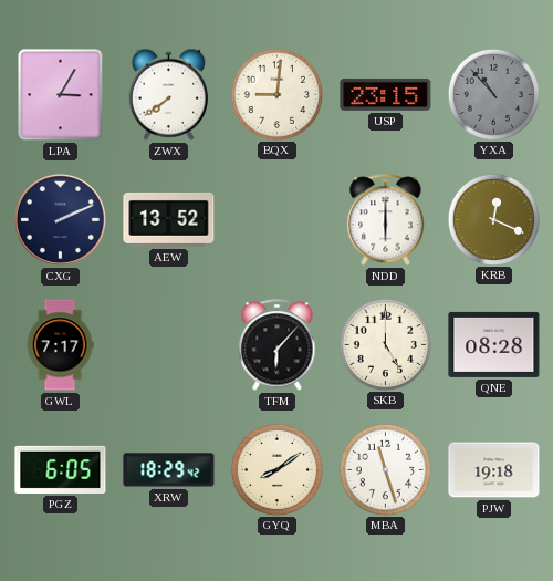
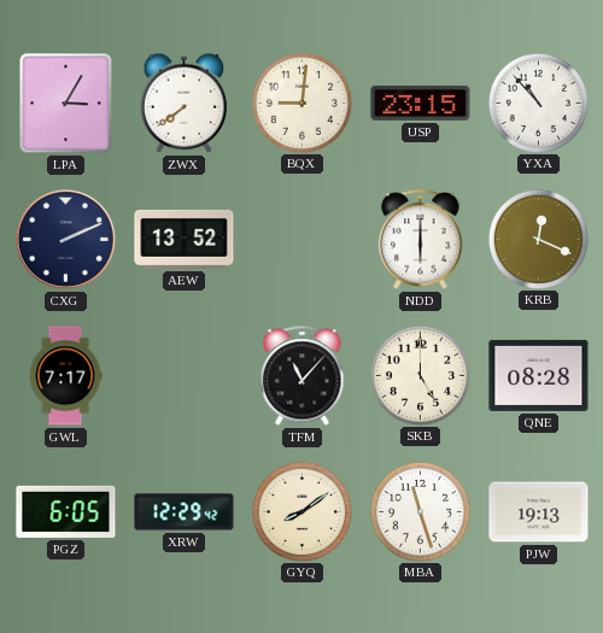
YXA dial: grey -> white (538, 102)
TFM: 6:07 -> 11:07 (303, 376)
XRW: 18:29 -> 12:29 (185, 512)
PJW: 19:18 -> 19:13 (539, 512)
